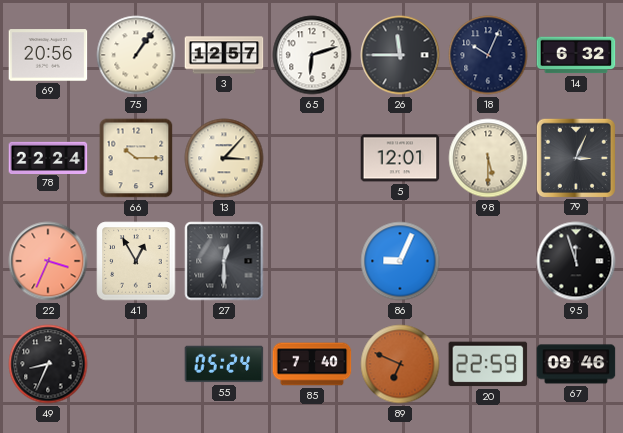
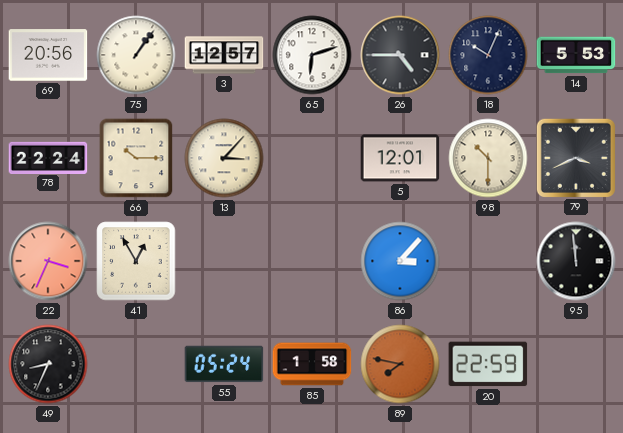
26: 11:45 -> 4:45 (400, 55)
14: 6:32 -> 5:53 (576, 55)
98: 5:30 -> 10:30 (488, 158)
79: 3:04 -> 3:41 (575, 157)
27: 12:30 -> none (224, 261)
86: 9:04 -> 3:07 (400, 261)
95: 11:57 -> 11:59 (576, 261)
85: 7:40 -> 1:58 (312, 364)
89: 6:49 -> 7:47 (400, 364)
67: 09:46 -> none (576, 364)
